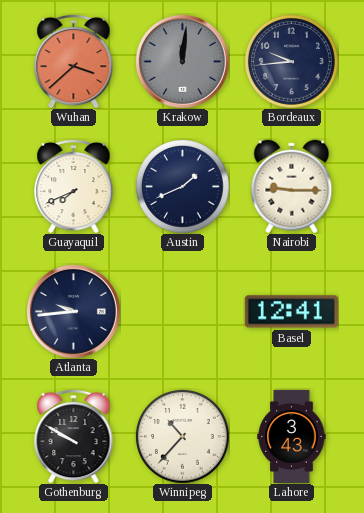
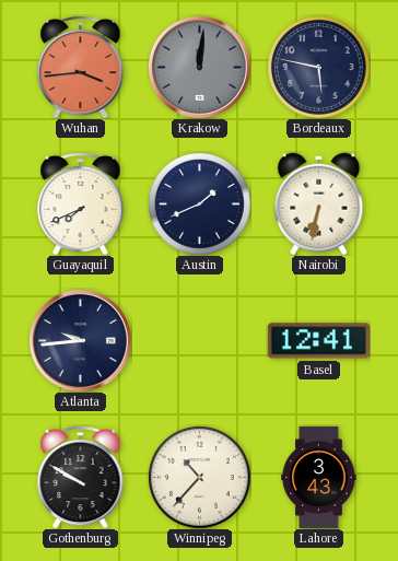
Wuhan: 3:38 -> 3:44 (81, 67)
Bordeaux: 9:44 -> 5:47 (319, 68)
Nairobi: 9:15 -> 6:32 (319, 203)
